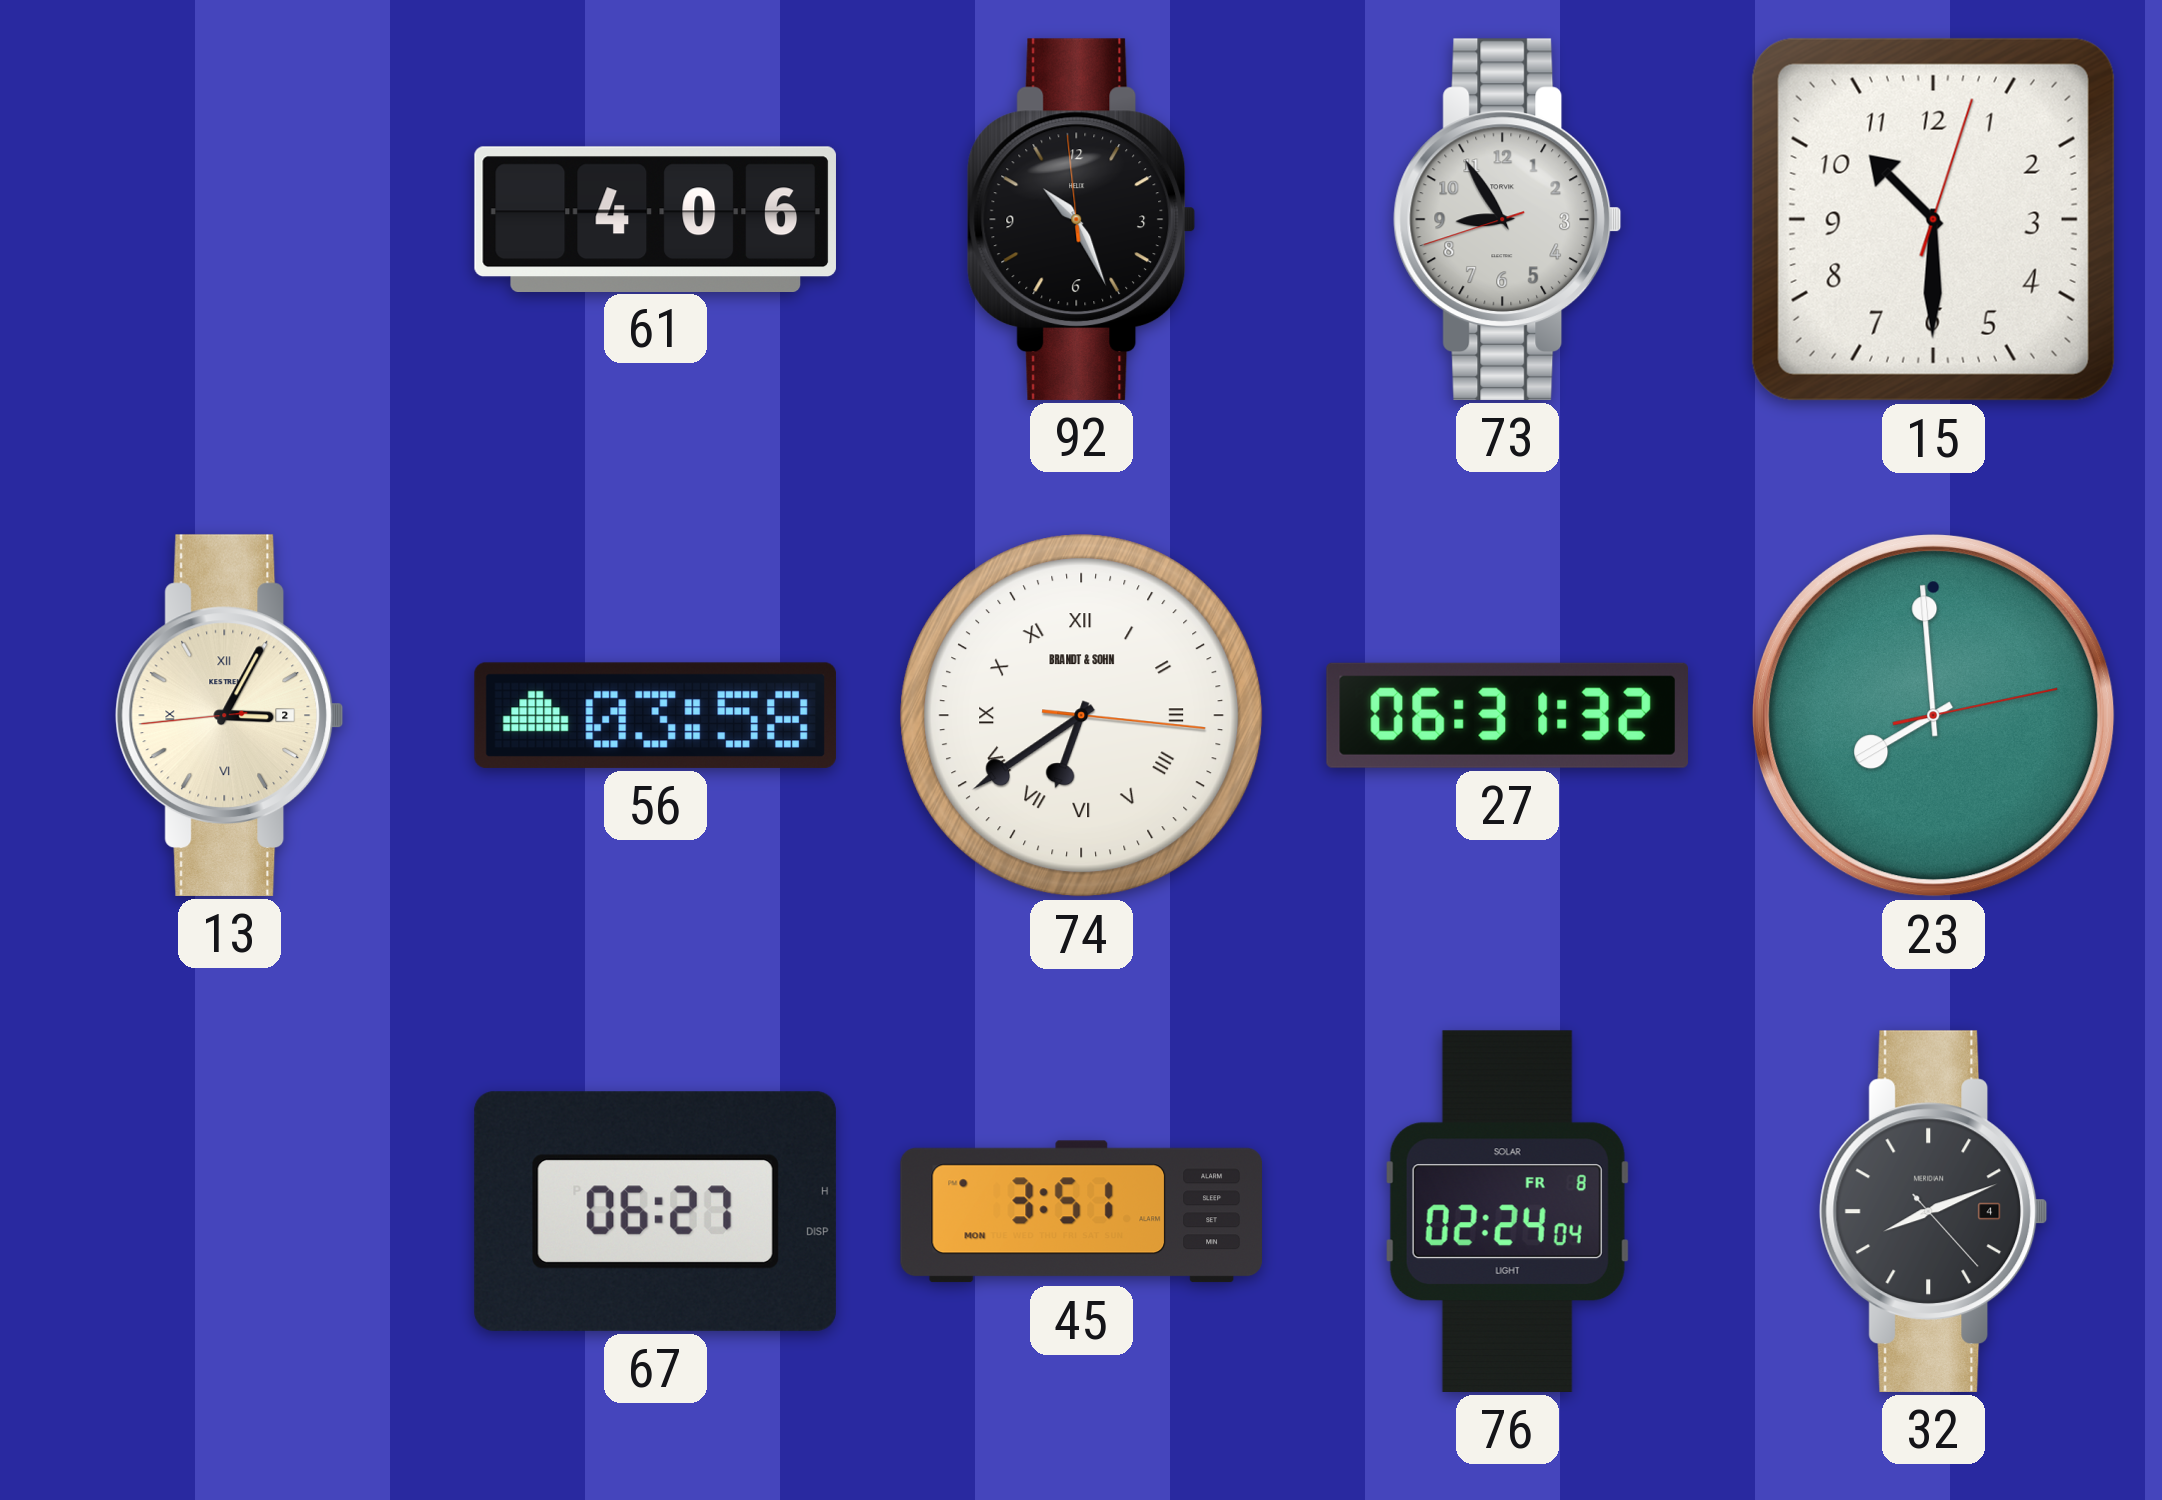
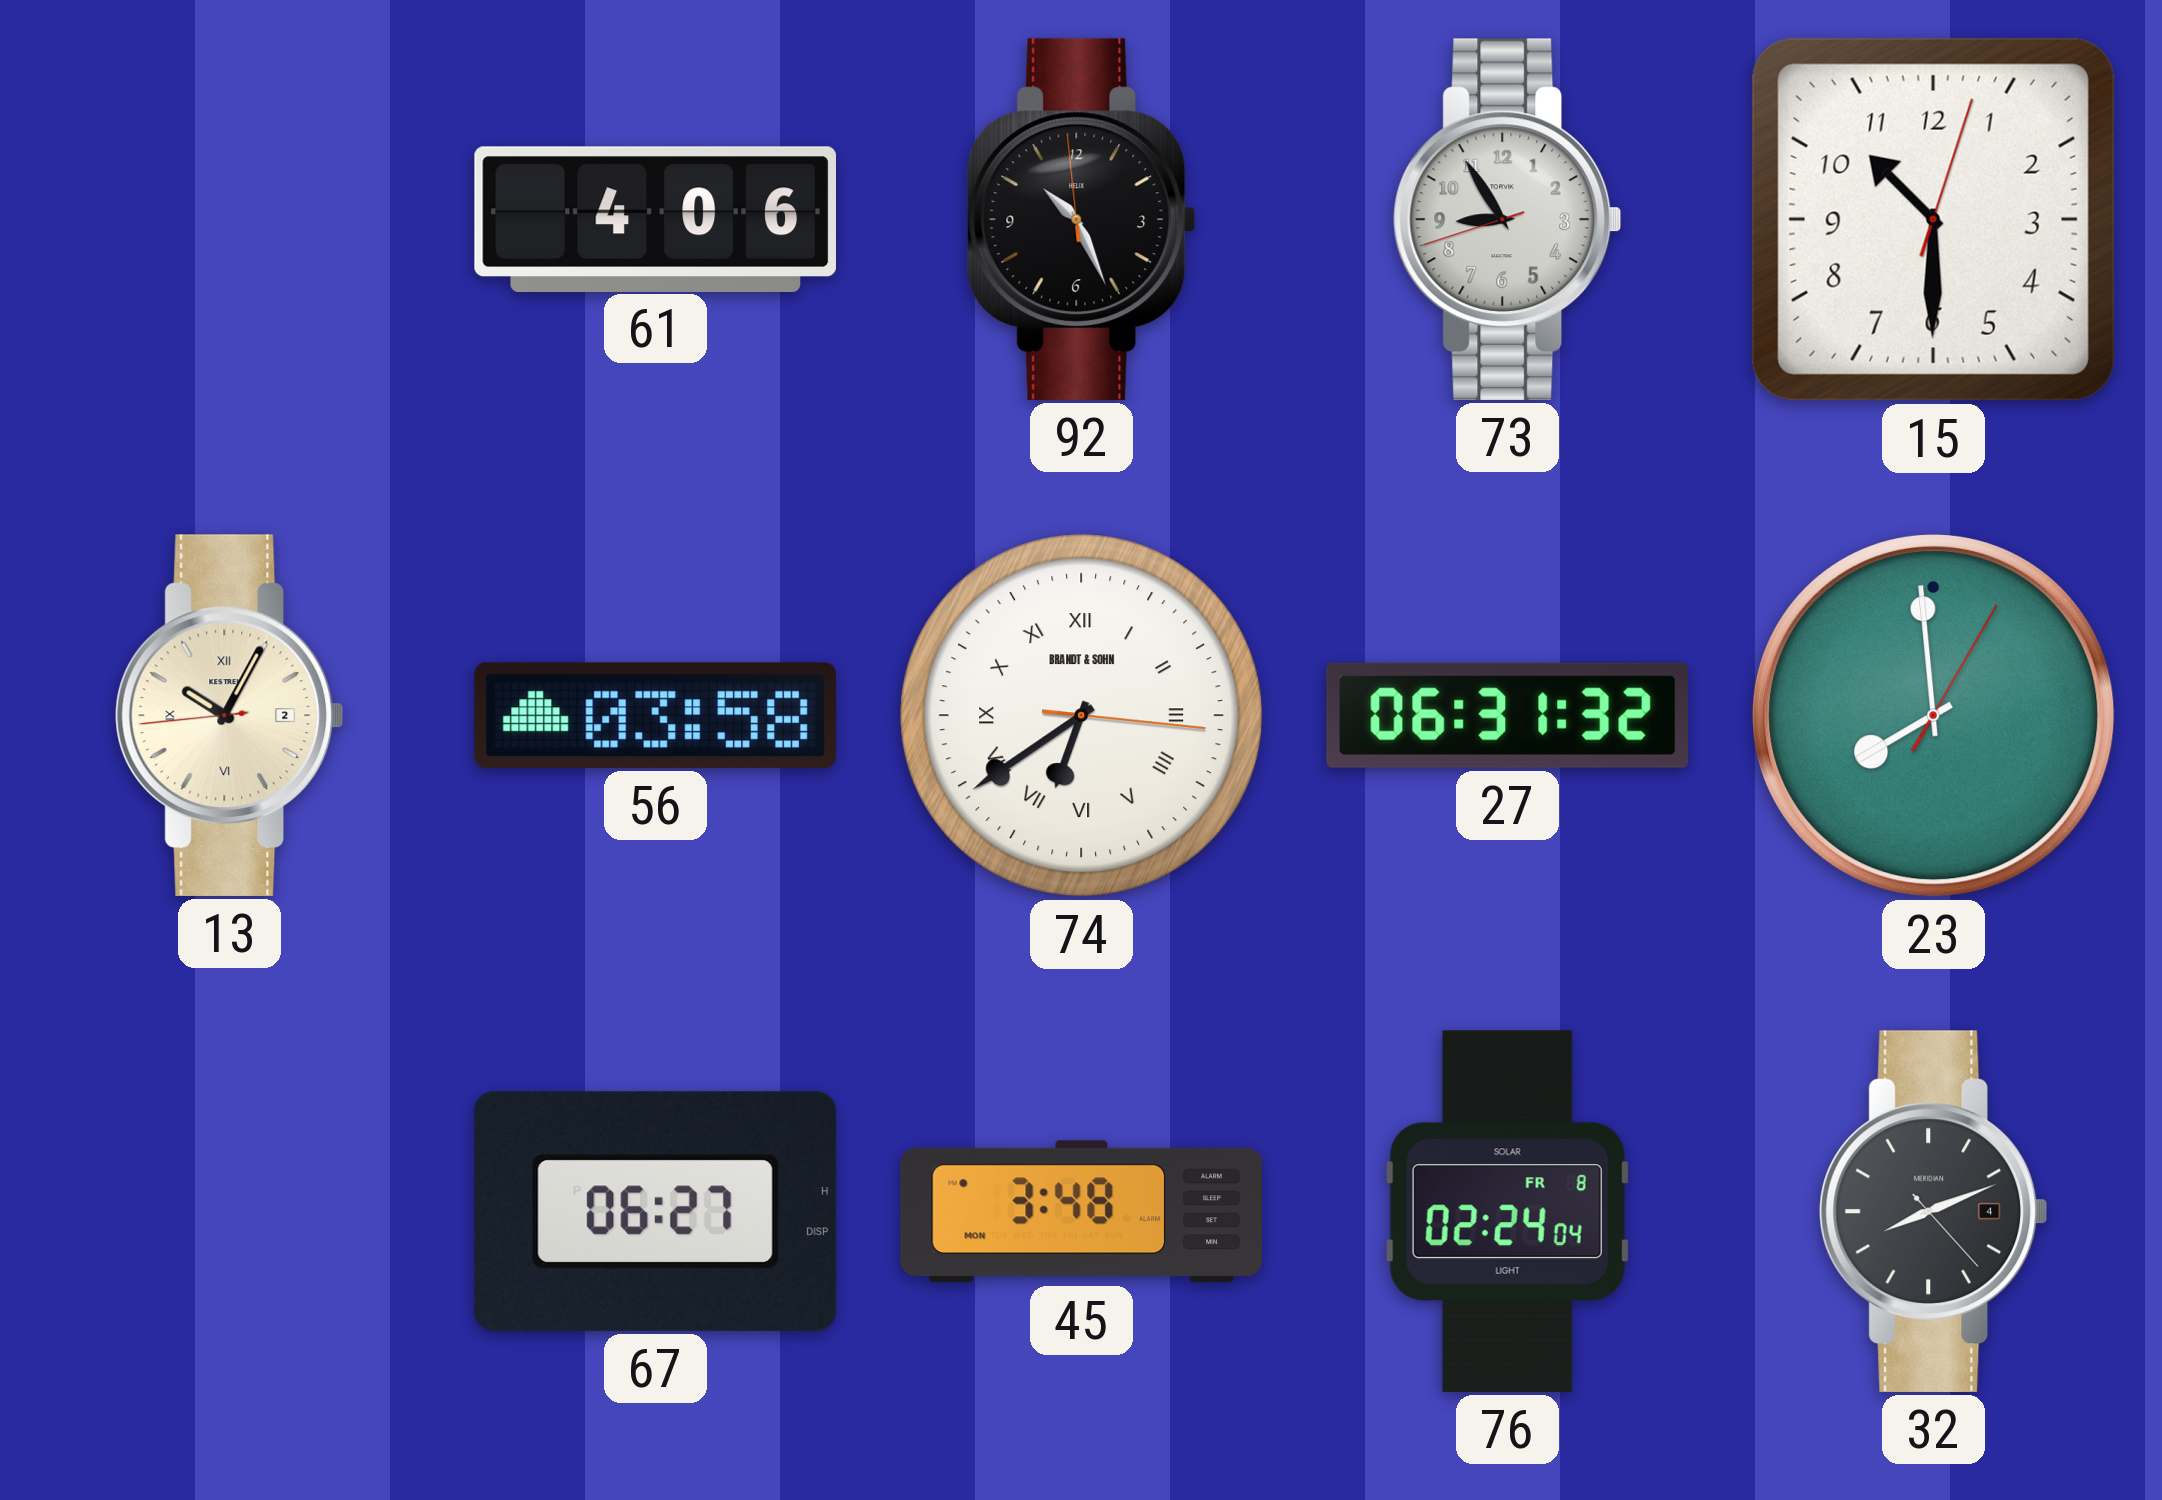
13: 3:04 -> 10:04 (230, 715)
23: 7:59:13 -> 7:59:05 (1934, 716)
45: 3:51 -> 3:48 (1081, 1212)
